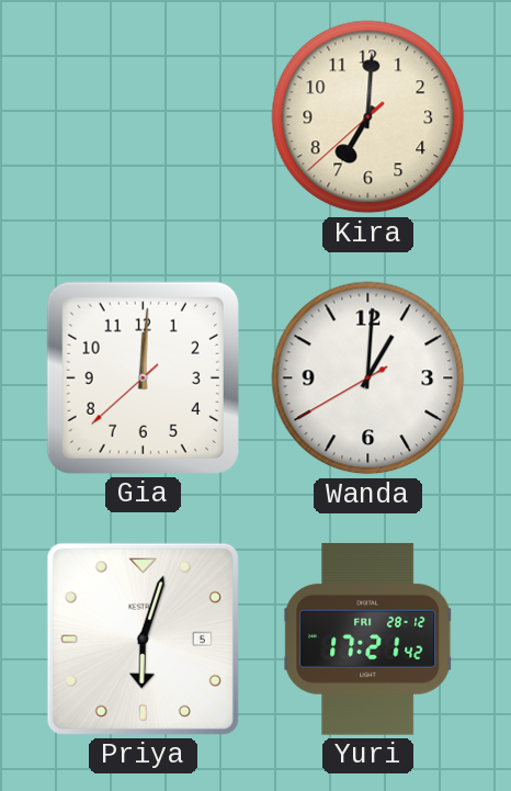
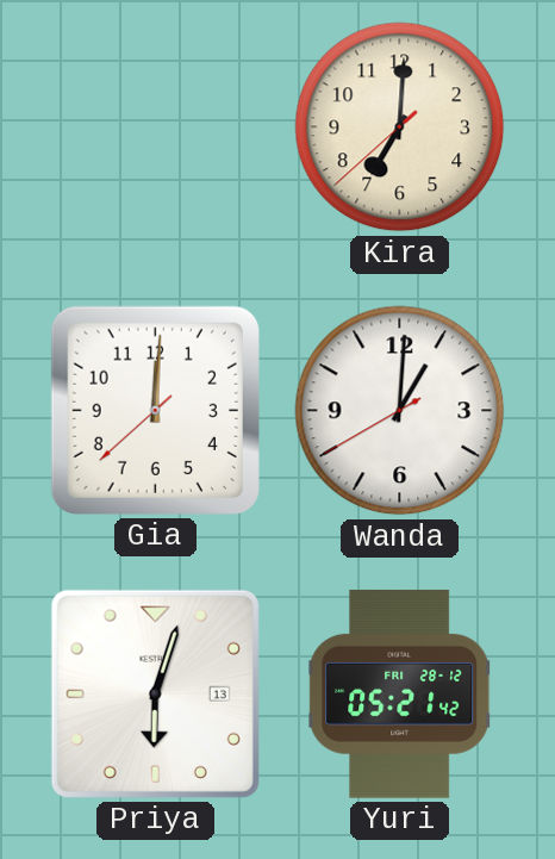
Priya date: 5 -> 13 (155, 693)
Yuri: 17:21 -> 05:21 (400, 693)
